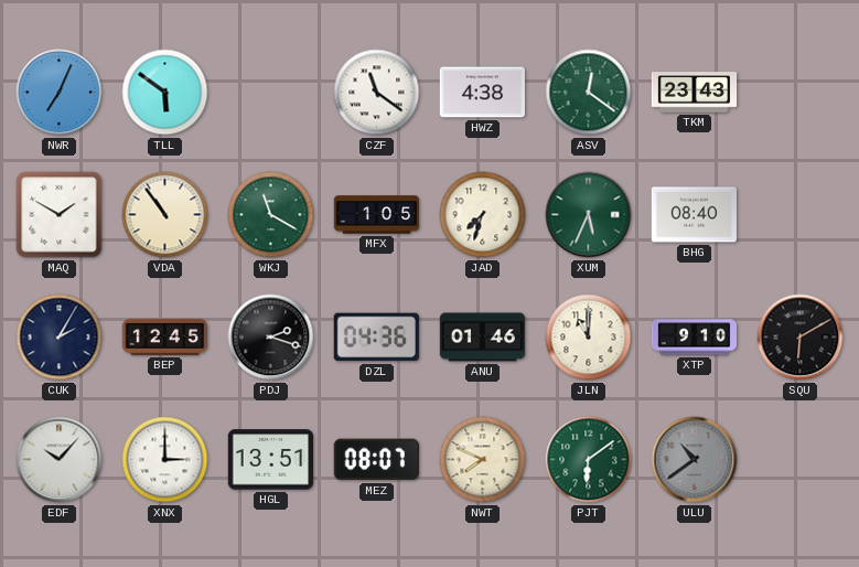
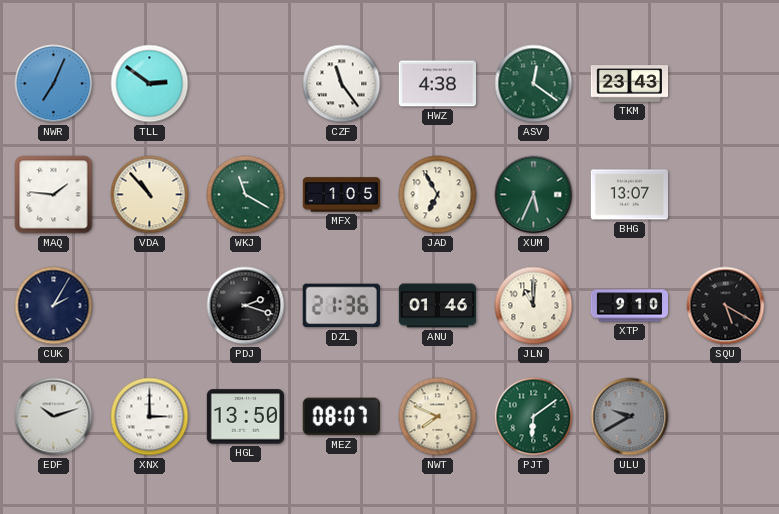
TLL: 5:51 -> 2:51 (150, 84)
CZF: 11:21 -> 11:24 (342, 84)
MAQ: 1:50 -> 1:46 (54, 195)
VDA: 10:54 -> 10:53 (150, 195)
JAD: 7:33 -> 6:55 (438, 195)
BHG: 08:40 -> 13:07 (629, 195)
BEP: 12:45 -> none (165, 336)
DZL: 04:36 -> 21:36 (341, 306)
SQU: 6:10 -> 5:20 (726, 306)
EDF: 10:07 -> 10:12 (54, 417)
HGL: 13:51 -> 13:50 (245, 417)
ULU: 10:39 -> 9:40 (630, 417)
